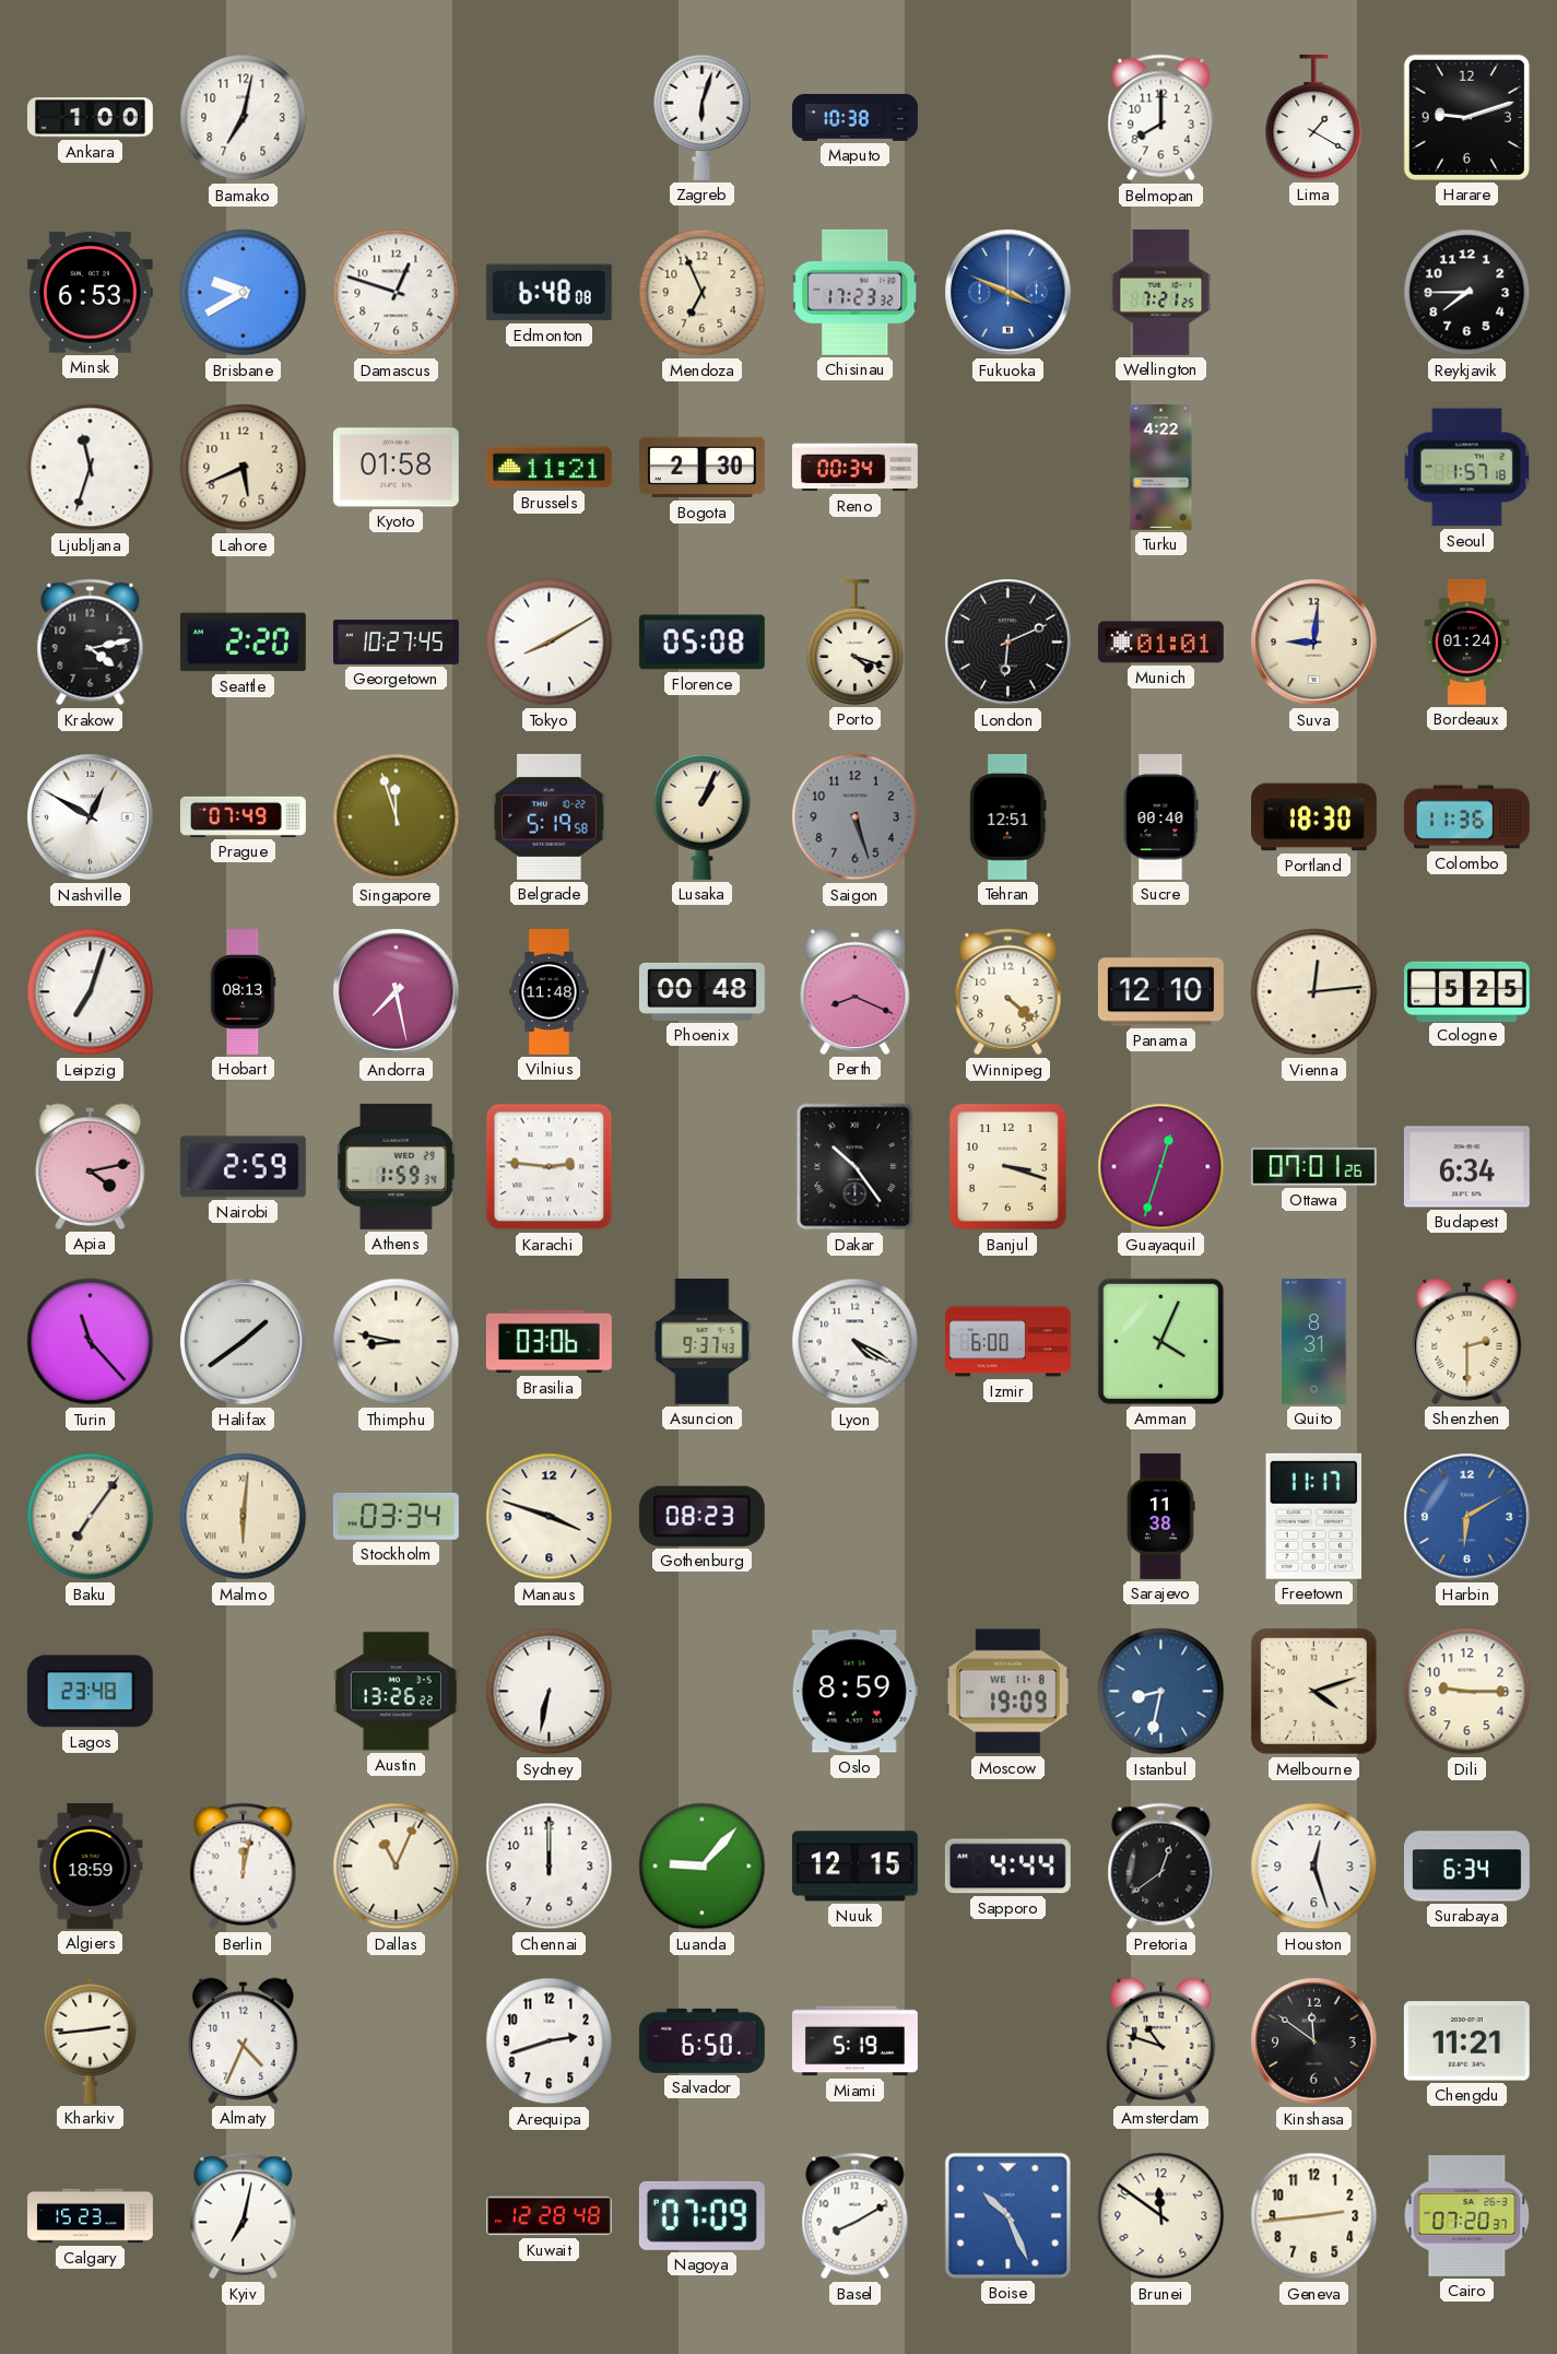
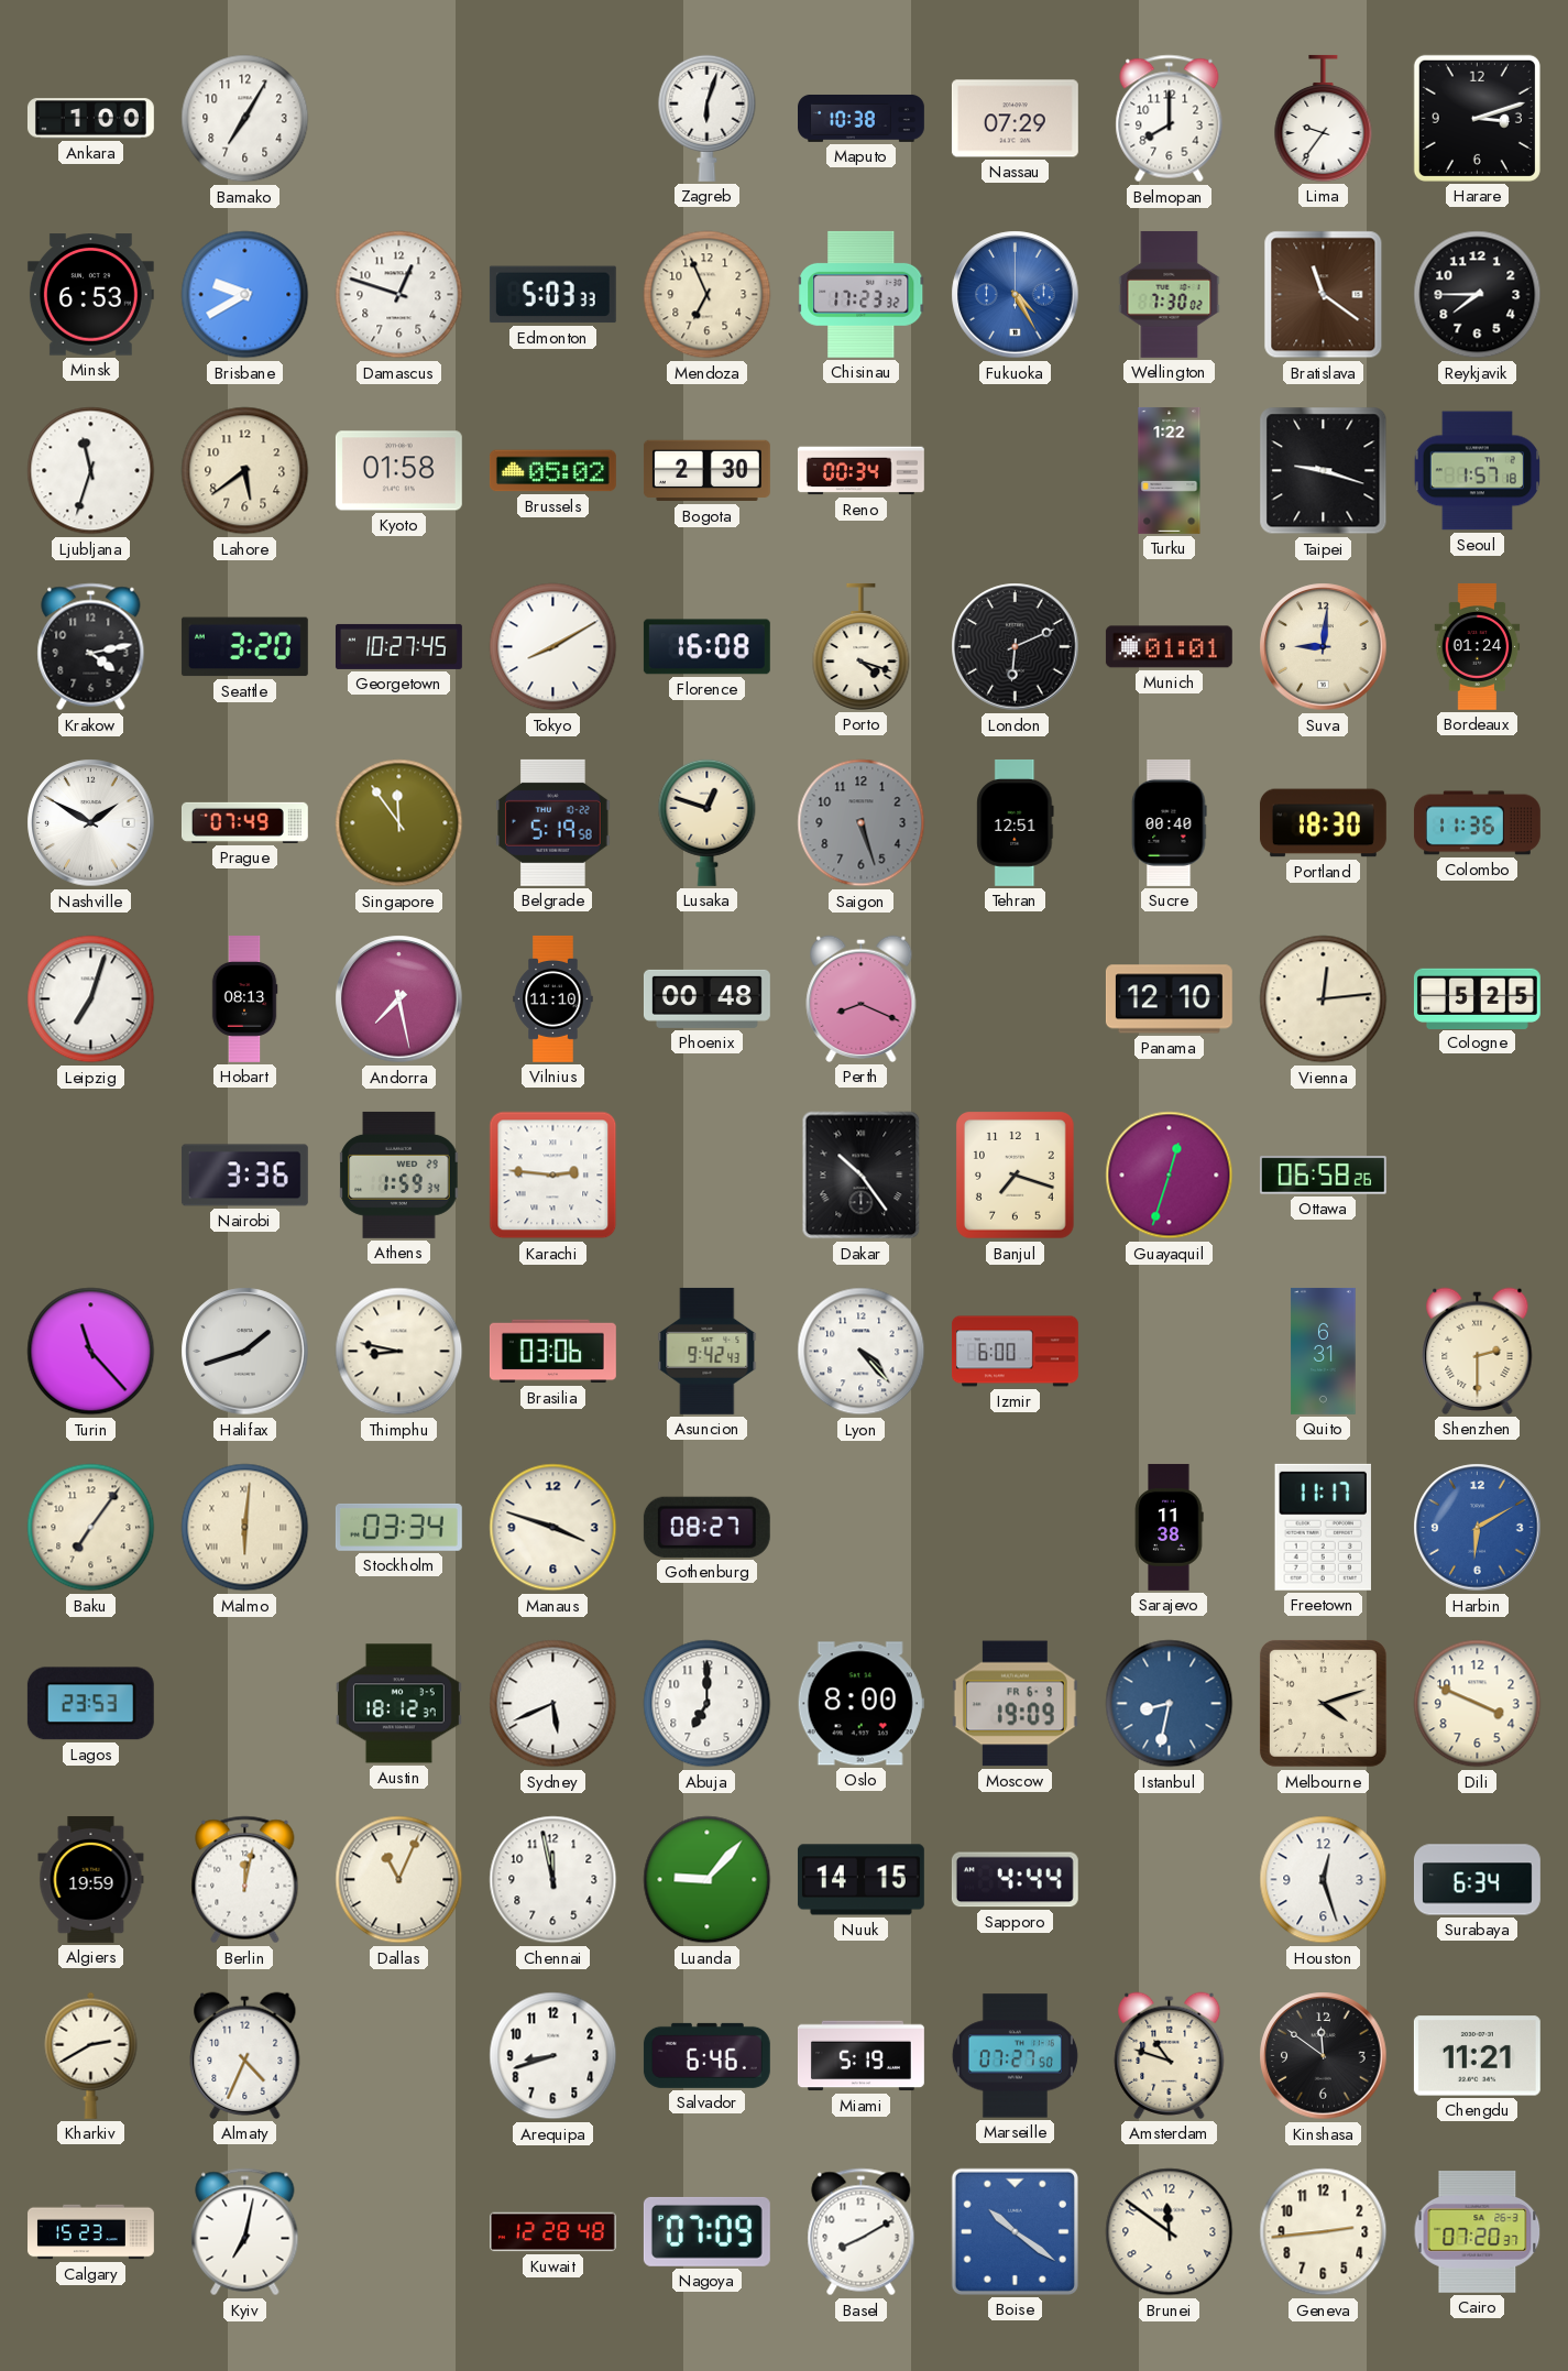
Bamako: 7:02 -> 7:05 (245, 119)
Nassau: none -> 07:29 (1015, 119)
Lima: 1:20 -> 9:36 (1324, 118)
Harare: 9:12 -> 3:12 (1477, 118)
Edmonton: 6:48 -> 5:03 (552, 295)
Fukuoka: 3:49 -> 4:25 (1016, 295)
Wellington: 7:21 -> 7:30 (1170, 294)
Bratislava: none -> 11:21 (1324, 295)
Lahore: 5:41 -> 5:39 (245, 471)
Brussels: 11:21 -> 05:02 (552, 471)
Turku: 4:22 -> 1:22 (1170, 470)
Taipei: none -> 9:18 (1324, 471)
Seattle: 2:20 -> 3:20 (244, 647)
Florence: 05:08 -> 16:08 (706, 647)
Nashville: 12:50 -> 1:50 (91, 823)
Singapore: 11:57 -> 11:54 (399, 823)
Lusaka: 1:04 -> 12:48 (708, 822)
Vilnius: 11:48 -> 11:10 (553, 999)
Winnipeg: 4:22 -> none (1008, 992)
Apia: 4:13 -> none (91, 1166)
Nairobi: 2:59 -> 3:36 (244, 1176)
Banjul: 3:18 -> 7:18 (1015, 1176)
Ottawa: 07:01 -> 06:58 (1323, 1176)
Budapest: 6:34 -> none (1466, 1167)
Halifax: 1:39 -> 1:42 (245, 1352)
Asuncion: 9:37 -> 9:42 (708, 1351)
Lyon: 4:20 -> 4:23 (862, 1352)
Amman: 4:04 -> none (1160, 1341)
Quito: 8:31 -> 6:31 (1324, 1351)
Gothenburg: 08:23 -> 08:27 (706, 1527)
Lagos: 23:48 -> 23:53 (90, 1704)
Austin: 13:26 -> 18:12 (398, 1704)
Sydney: 6:32 -> 5:41 (553, 1704)
Abuja: none -> 7:00 (708, 1704)
Oslo: 8:59 -> 8:00 (860, 1704)
Moscow date: WE 11-8 -> FR 6-9 (1015, 1704)
Dili: 9:15 -> 3:49 (1478, 1704)
Algiers: 18:59 -> 19:59 (91, 1879)
Chennai: 12:00 -> 11:58 (553, 1880)
Nuuk: 12:15 -> 14:15 (860, 1880)
Pretoria: 12:39 -> none (1161, 1867)
Kharkiv: 2:44 -> 2:40 (91, 2055)
Arequipa: 2:42 -> 8:42 (553, 2056)
Salvador: 6:50 -> 6:46 (706, 2055)
Marseille: none -> 07:27 (1015, 2056)
Boise: 10:26 -> 10:21 (1015, 2231)
